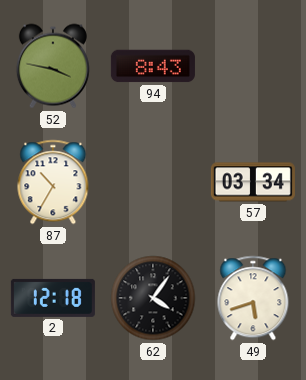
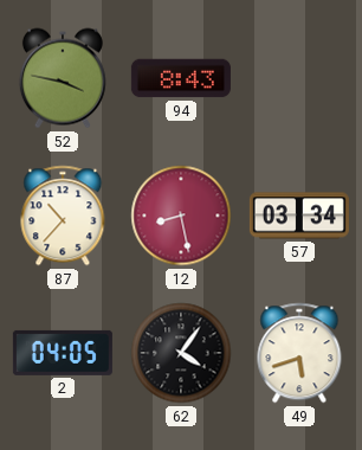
87: 10:35 -> 10:37 (63, 216)
12: none -> 8:28 (181, 216)
2: 12:18 -> 04:05 (63, 353)
